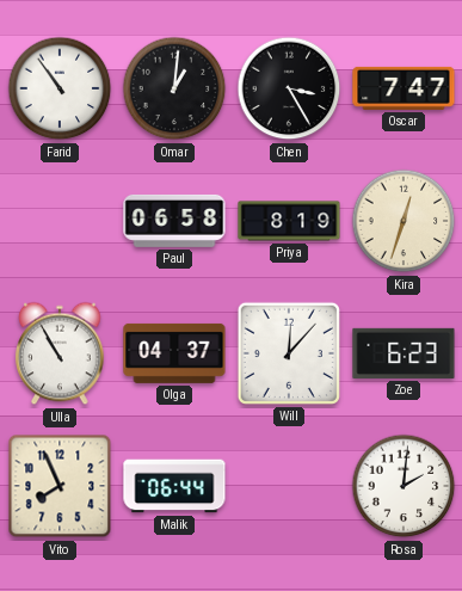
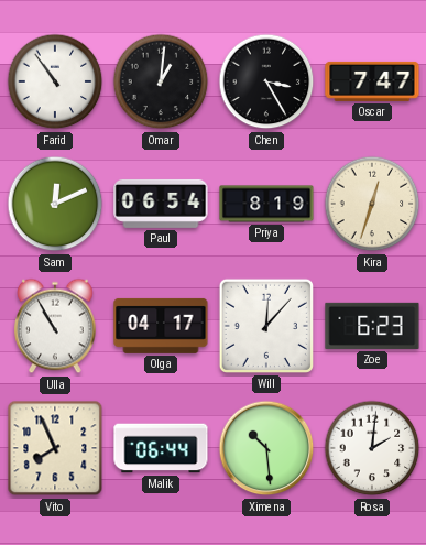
Sam: none -> 12:11 (55, 204)
Paul: 06:58 -> 06:54 (161, 204)
Olga: 04:37 -> 04:17 (161, 326)
Ximena: none -> 10:29 (266, 448)
